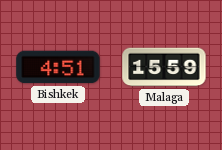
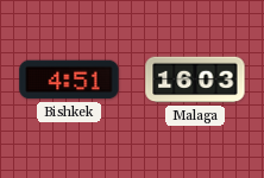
Malaga: 15:59 -> 16:03 (195, 80)
